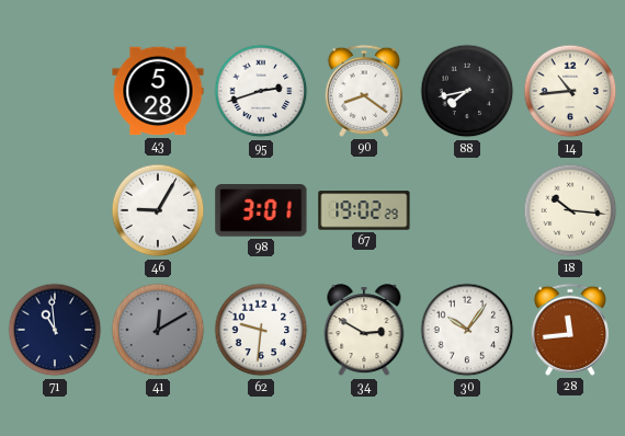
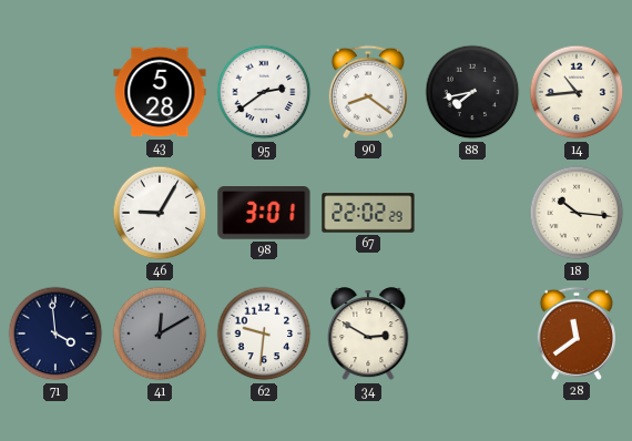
95: 2:42 -> 2:39 (264, 92)
67: 19:02 -> 22:02 (368, 213)
71: 10:59 -> 3:59 (55, 334)
30: 10:06 -> none (467, 330)
28: 11:44 -> 11:39 (577, 334)
